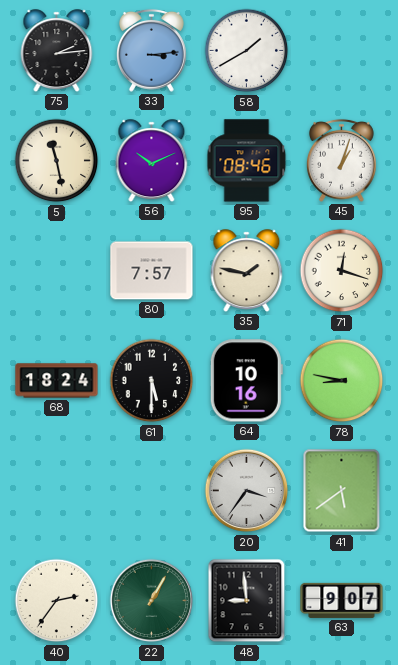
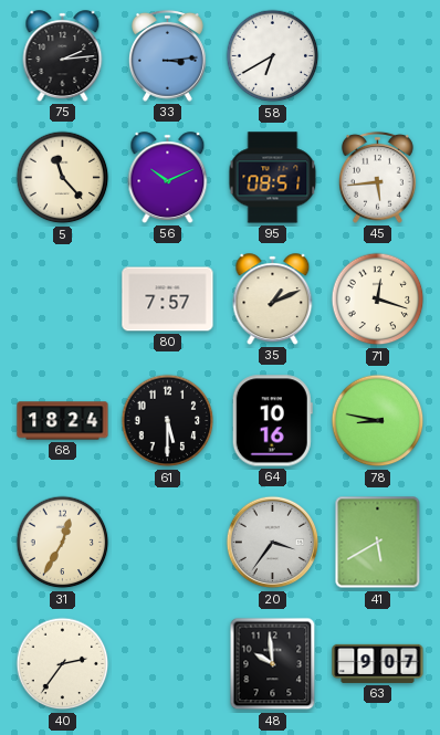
58: 1:40 -> 6:40 (273, 56)
5: 11:28 -> 11:23 (63, 178)
95: 08:46 -> 08:51 (273, 178)
45: 1:03 -> 5:44 (377, 177)
35: 1:47 -> 1:11 (273, 300)
31: none -> 12:35 (63, 543)
41: 5:39 -> 5:40 (378, 543)
22: 1:05 -> none (152, 601)
48: 8:59 -> 9:59 (273, 664)
